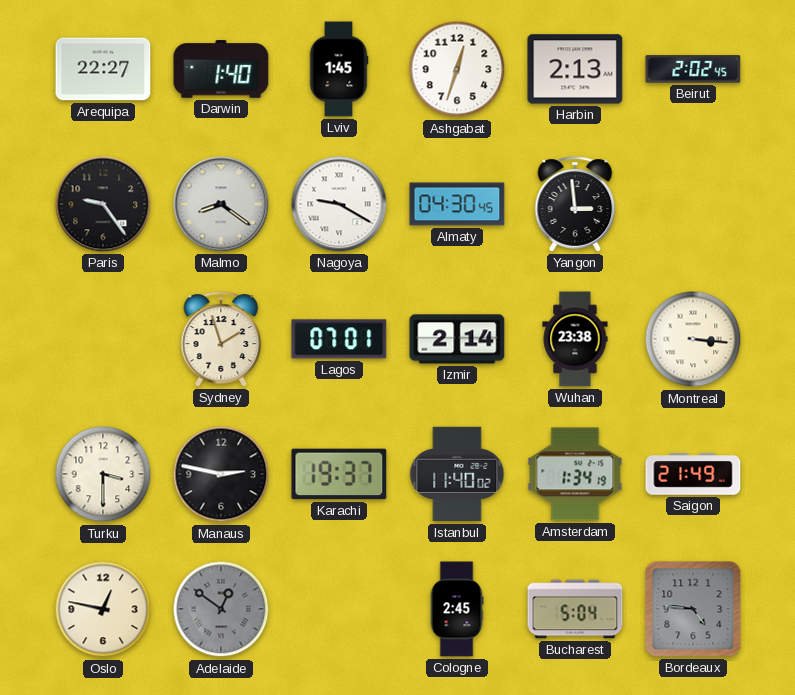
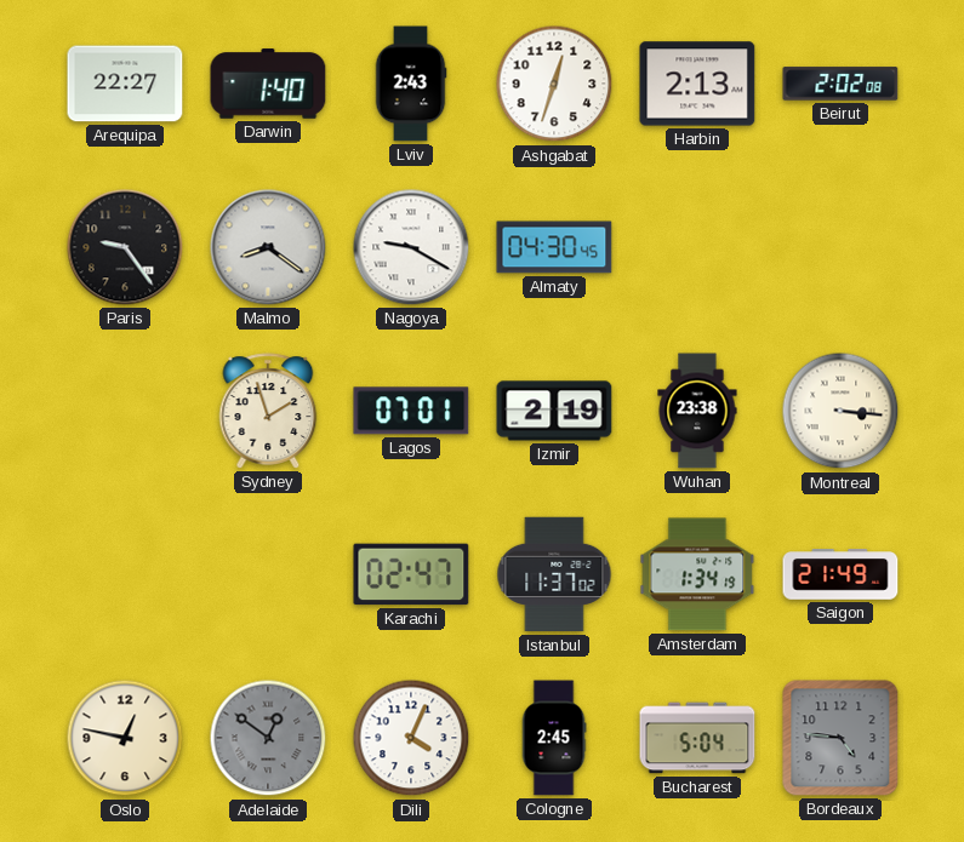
Lviv: 1:45 -> 2:43 (411, 84)
Beirut: 2:02:45 -> 2:02:08 (840, 84)
Yangon: 2:59 -> none (575, 204)
Izmir: 2:14 -> 2:19 (554, 411)
Turku: 3:30 -> none (103, 474)
Manaus: 2:47 -> none (221, 474)
Karachi: 19:37 -> 02:47 (411, 574)
Istanbul: 11:40 -> 11:37 (554, 574)
Dili: none -> 4:04 (411, 738)
